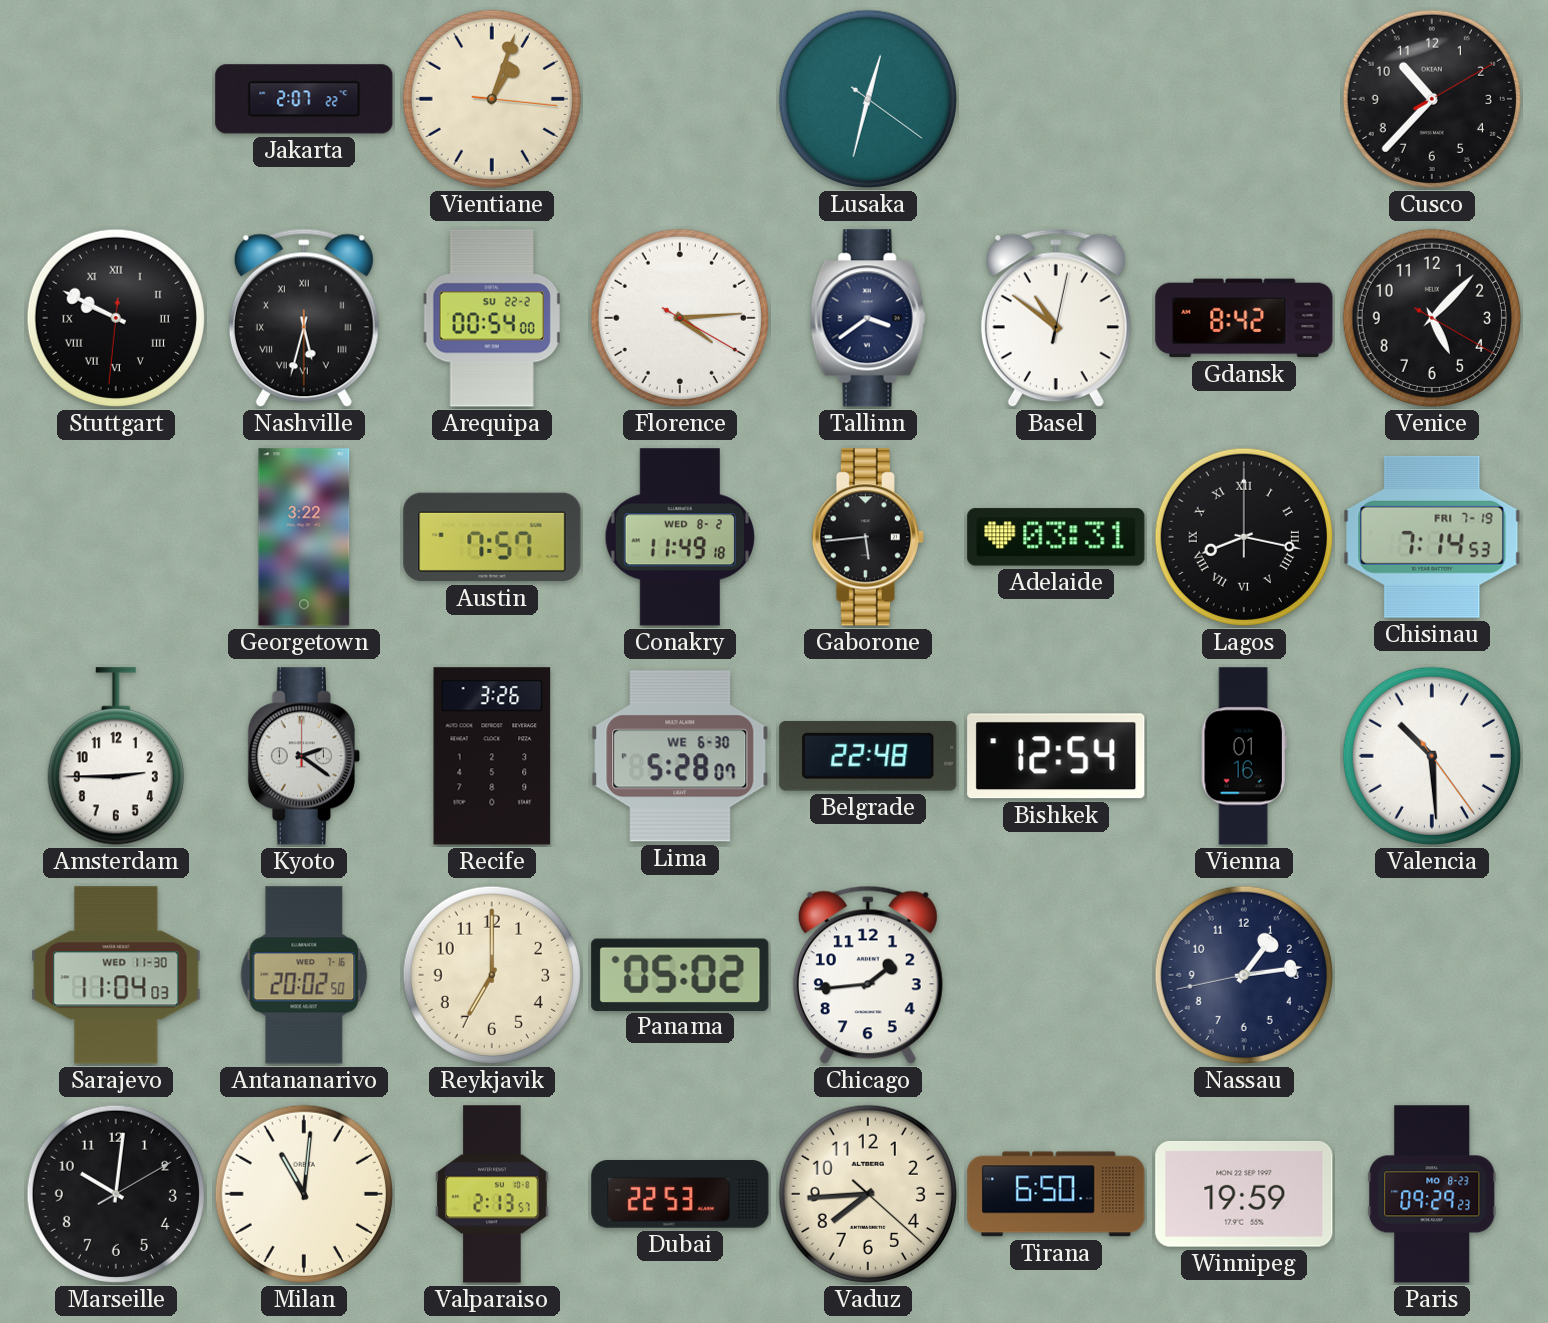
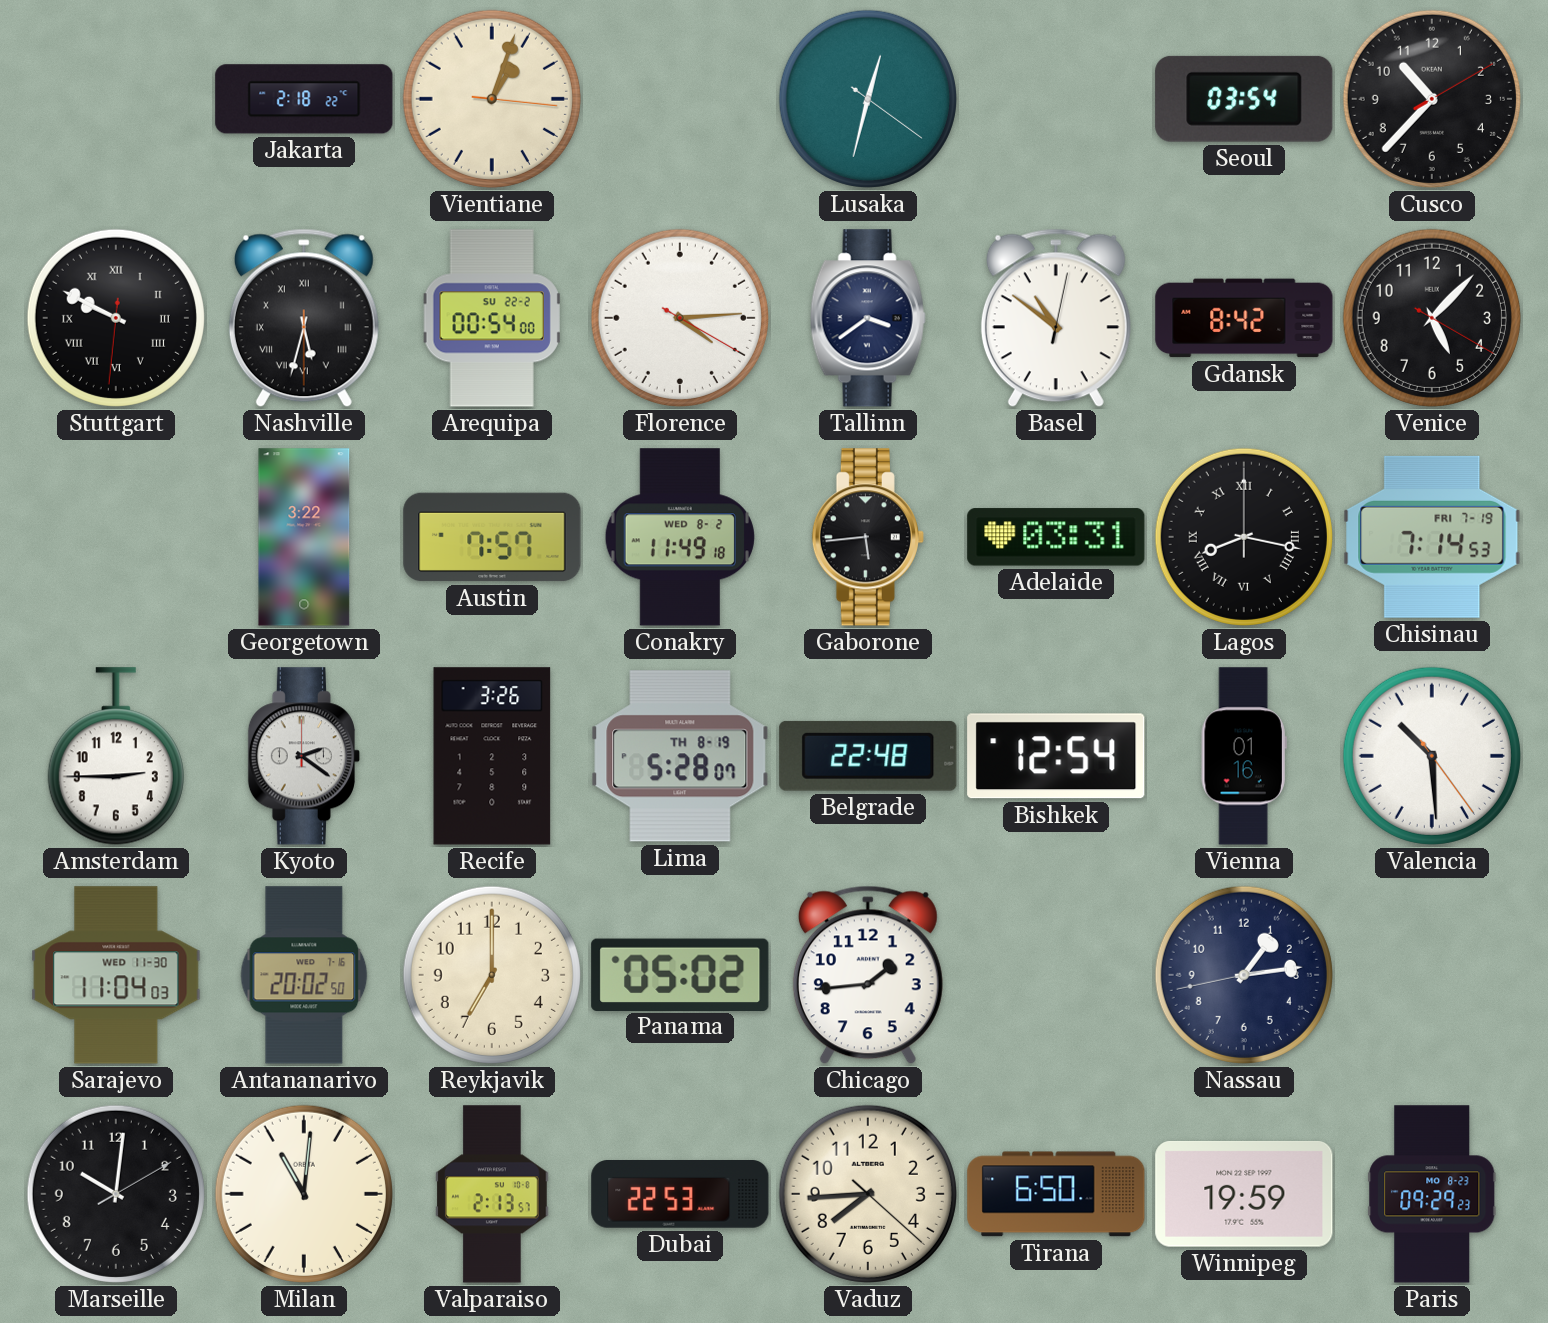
Jakarta: 2:07 -> 2:18 (304, 99)
Seoul: none -> 03:54 (1244, 99)
Lima date: WE 6-30 -> TH 8-19 (680, 756)
